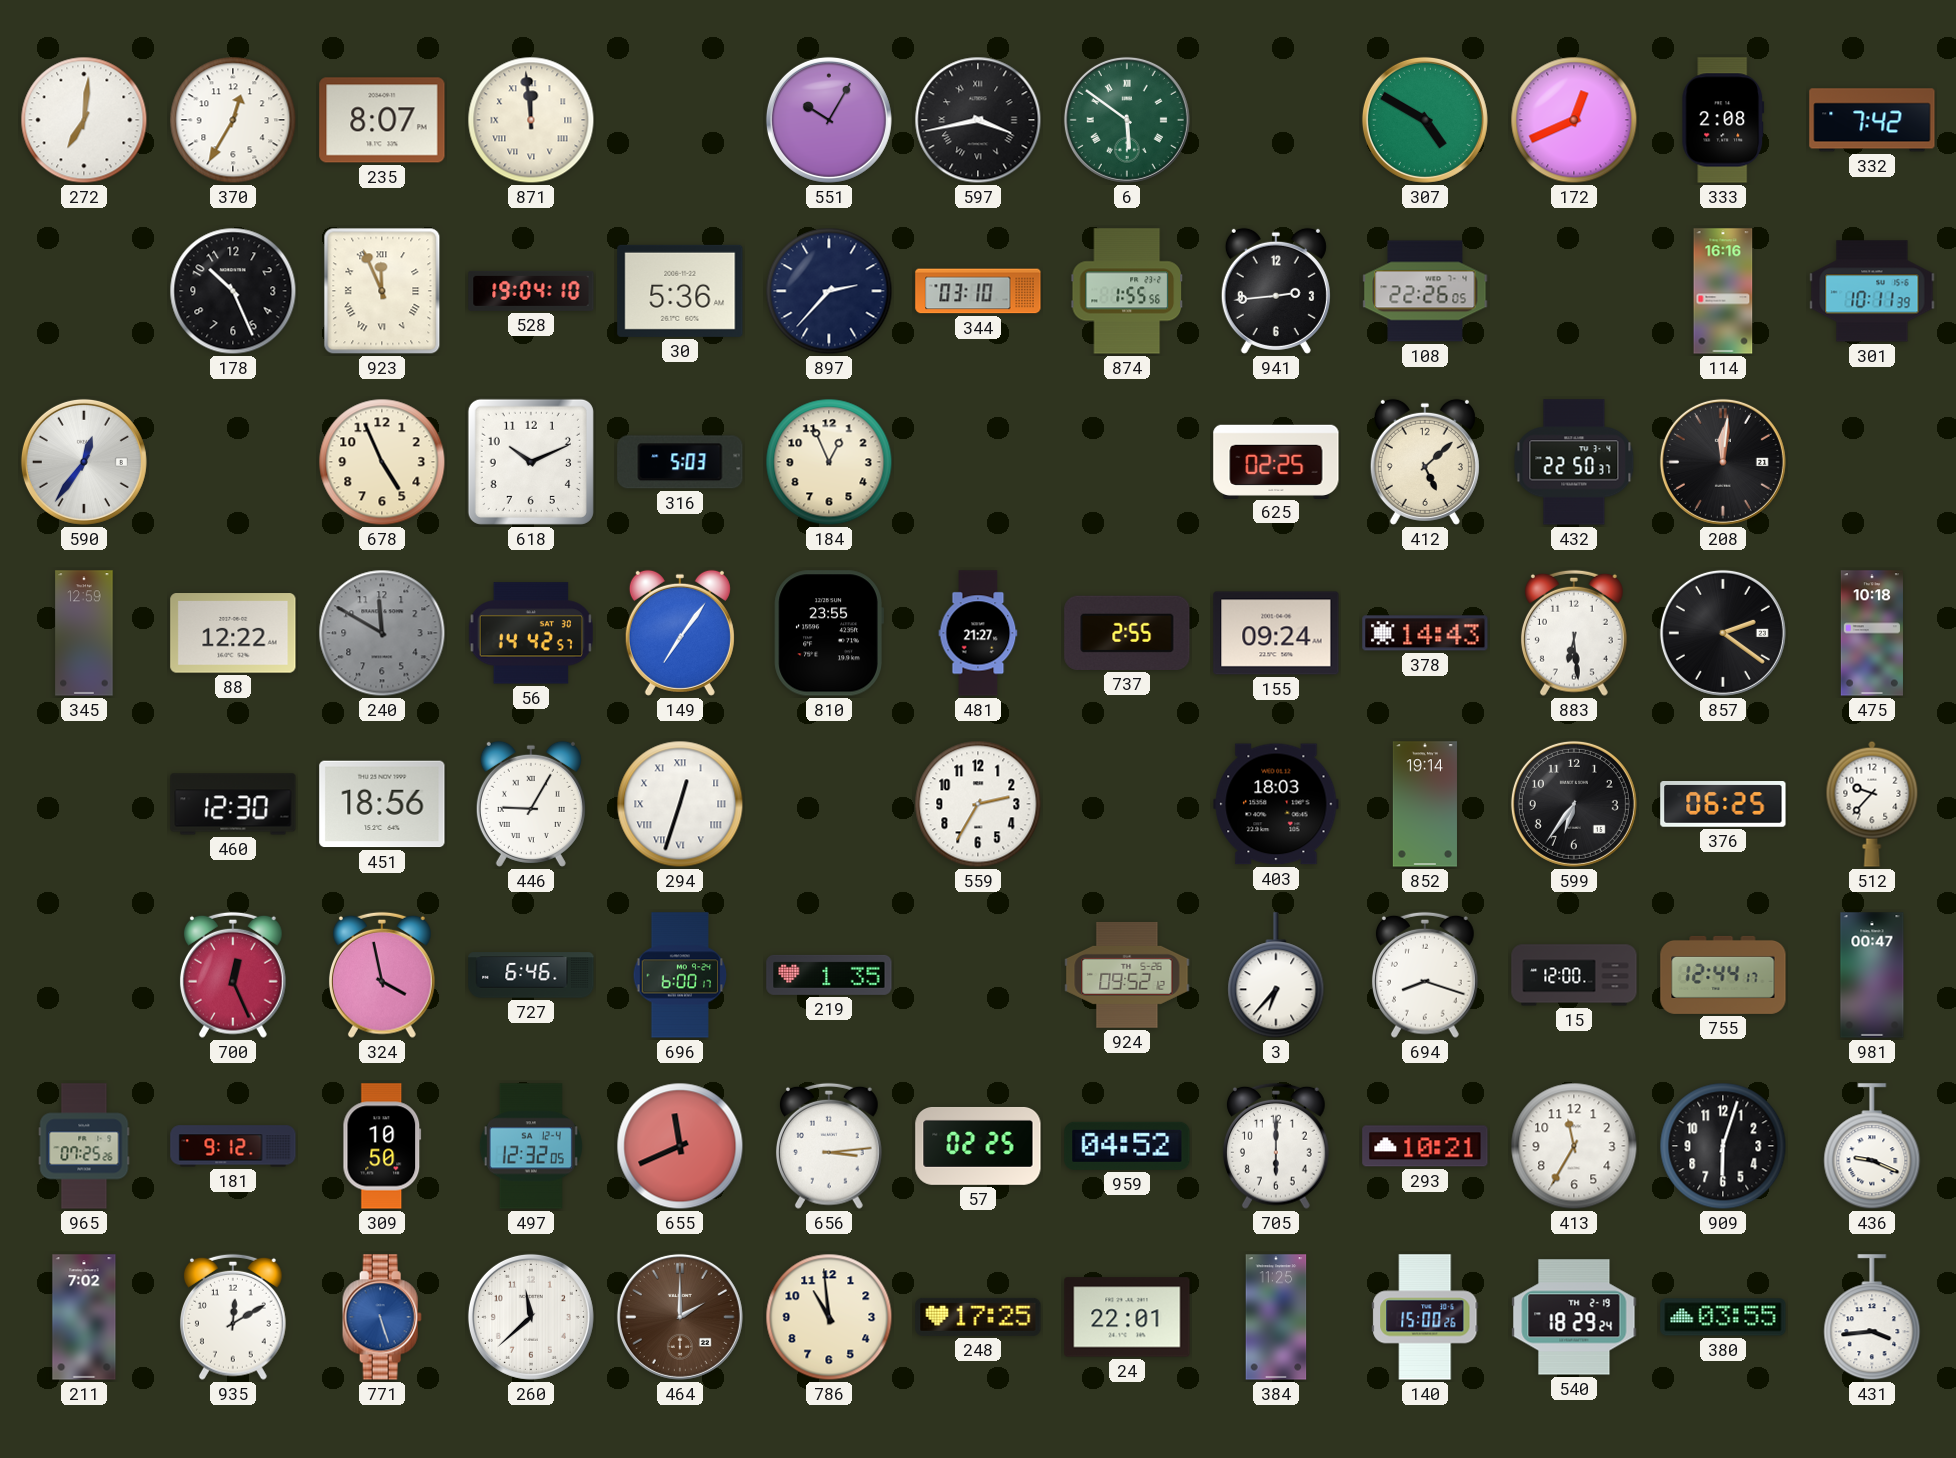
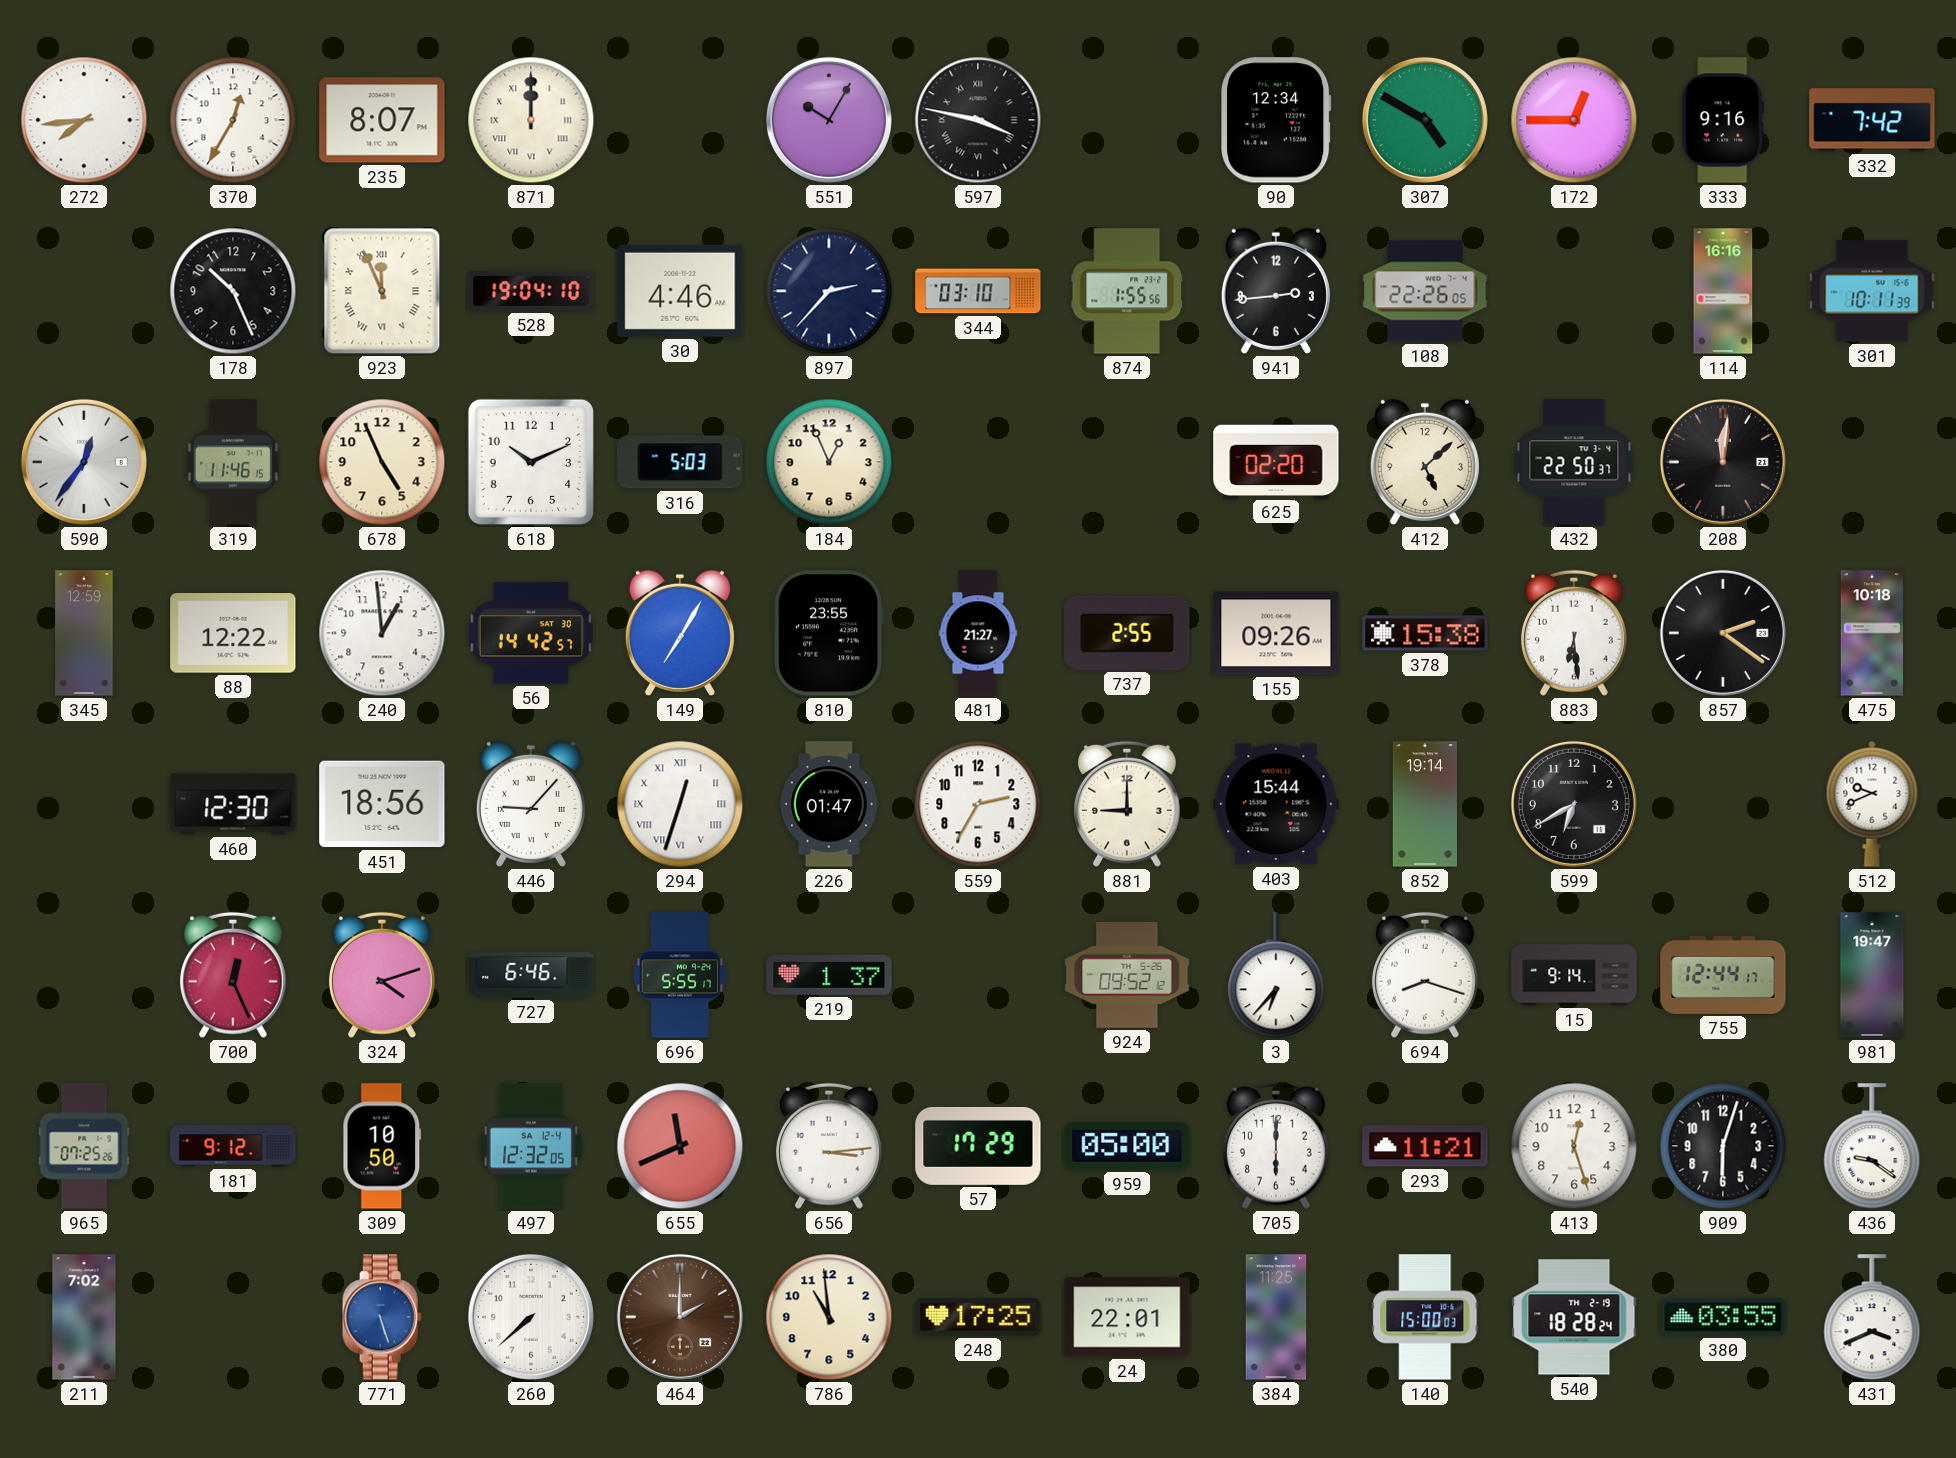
272: 7:01 -> 7:44 (84, 120)
871: 11:59 -> 12:00 (531, 120)
597: 3:43 -> 3:47 (978, 120)
6: 5:51 -> none (1127, 120)
90: none -> 12:34 (1276, 120)
172: 12:41 -> 12:45 (1574, 120)
333: 2:08 -> 9:16 (1723, 120)
30: 5:36 -> 4:46 (680, 291)
319: none -> 11:46 (234, 462)
625: 02:25 -> 02:20 (1276, 461)
240: 11:50 -> 12:59 (382, 633)
240 dial: grey -> white (382, 633)
149: 7:06 -> 7:05 (680, 633)
155: 09:24 -> 09:26 (1276, 633)
378: 14:43 -> 15:38 (1425, 633)
446: 9:05 -> 9:07 (531, 804)
226: none -> 01:47 (829, 804)
881: none -> 9:00 (1127, 804)
403: 18:03 -> 15:44 (1276, 804)
599: 6:36 -> 6:40 (1574, 804)
376: 06:25 -> none (1723, 805)
512: 9:37 -> 9:41 (1872, 804)
324: 3:58 -> 4:12 (382, 975)
696: 6:00 -> 5:55 (680, 975)
219: 1:35 -> 1:37 (829, 975)
15: 12:00 -> 9:14 (1574, 975)
981: 00:47 -> 19:47 (1872, 975)
57: 02:25 -> 17:29 (978, 1146)
959: 04:52 -> 05:00 (1127, 1146)
293: 10:21 -> 11:21 (1425, 1146)
413: 11:35 -> 12:27 (1574, 1146)
436: 9:19 -> 9:21 (1872, 1147)
935: 12:10 -> none (233, 1317)
260: 11:38 -> 7:38 (531, 1317)
140: 15:00:26 -> 15:00:03 (1425, 1317)
540: 18:29 -> 18:28 (1574, 1317)
431: 3:44 -> 3:41 (1872, 1318)
